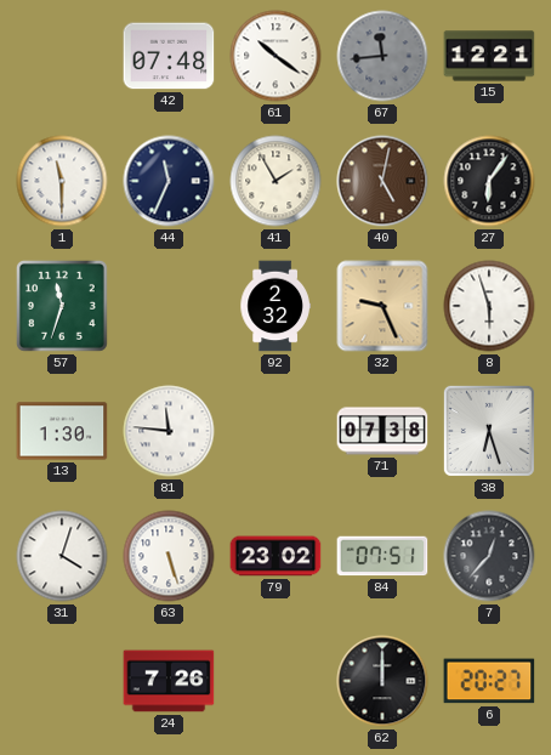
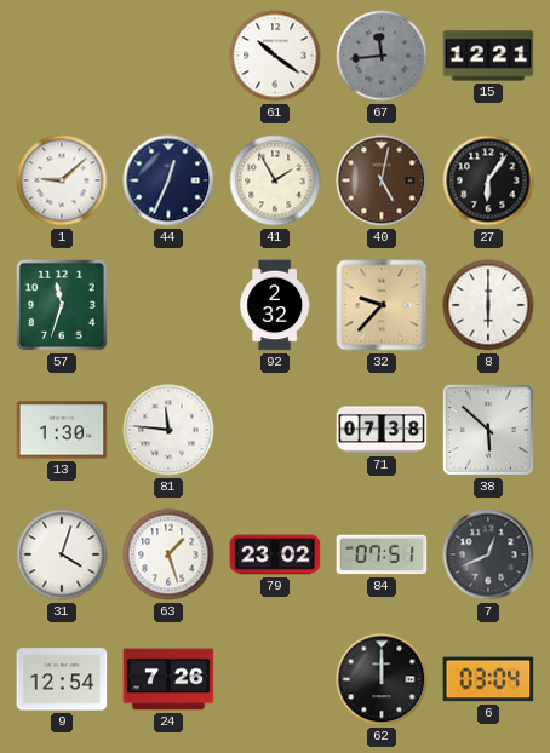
42: 07:48 -> none (169, 56)
1: 11:30 -> 9:08 (62, 180)
44: 11:34 -> 12:34 (168, 180)
32: 9:26 -> 9:37 (382, 305)
8: 5:57 -> 6:00 (488, 305)
38: 6:27 -> 5:52 (488, 430)
63: 5:27 -> 1:27 (168, 554)
7: 12:37 -> 12:41 (488, 554)
9: none -> 12:54 (62, 679)
6: 20:27 -> 03:04 (488, 679)
